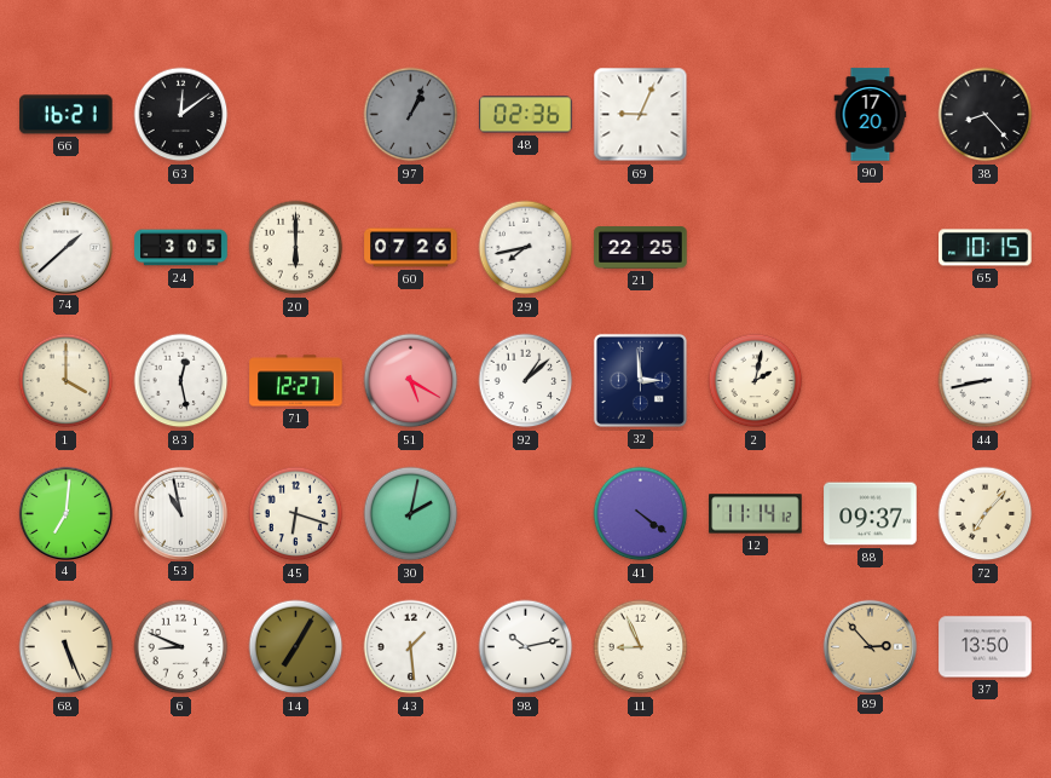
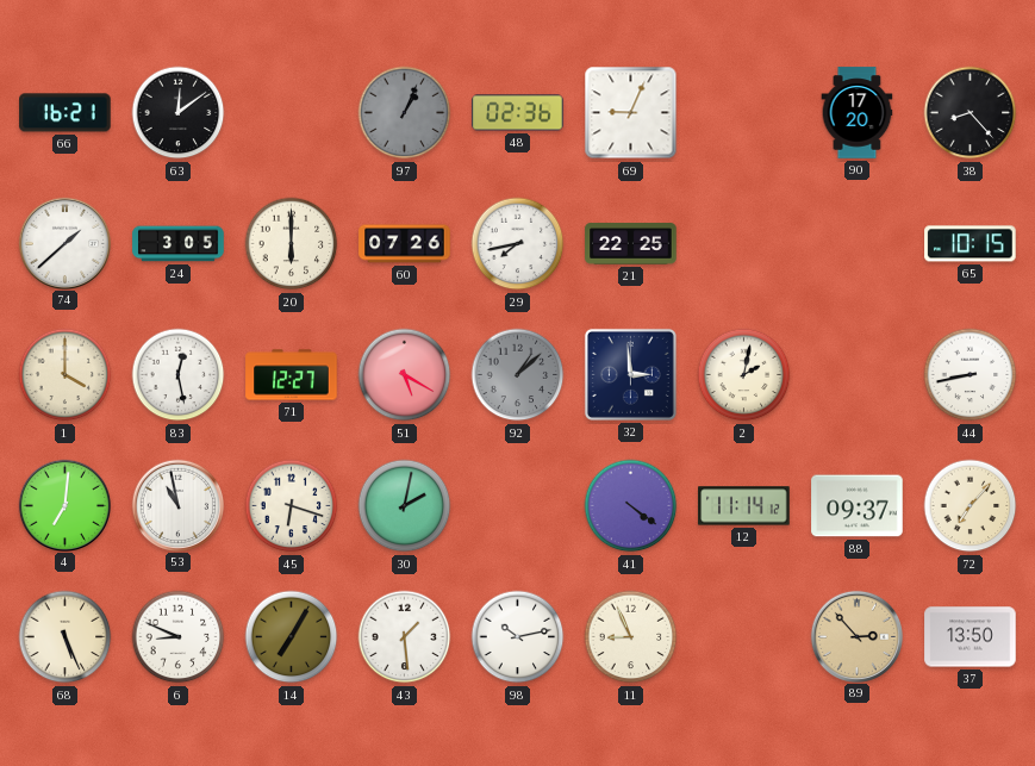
92 dial: white -> grey (518, 375)
